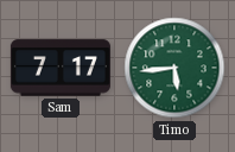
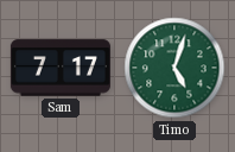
Timo: 5:44 -> 5:03 (174, 68)
